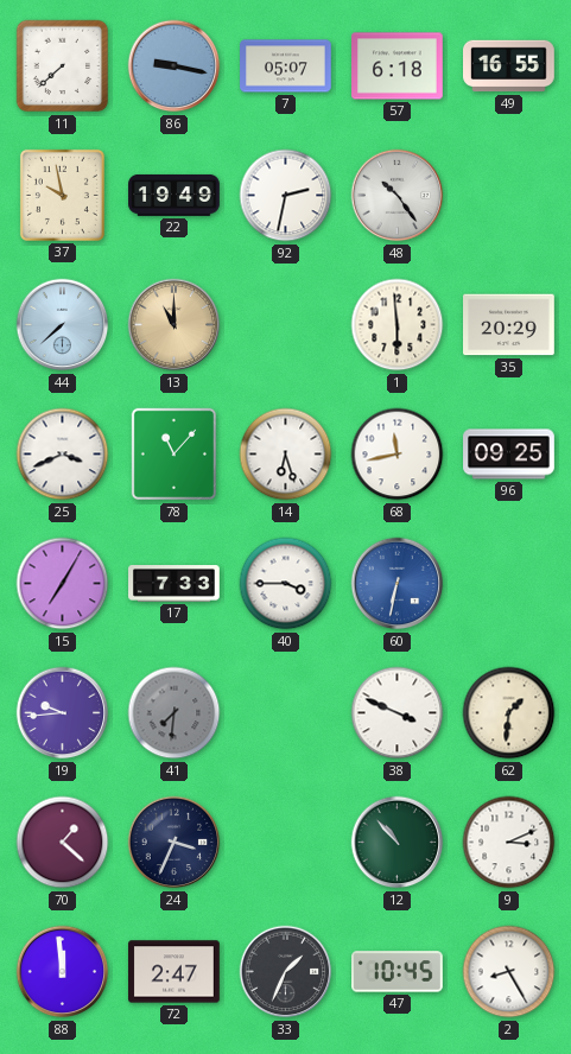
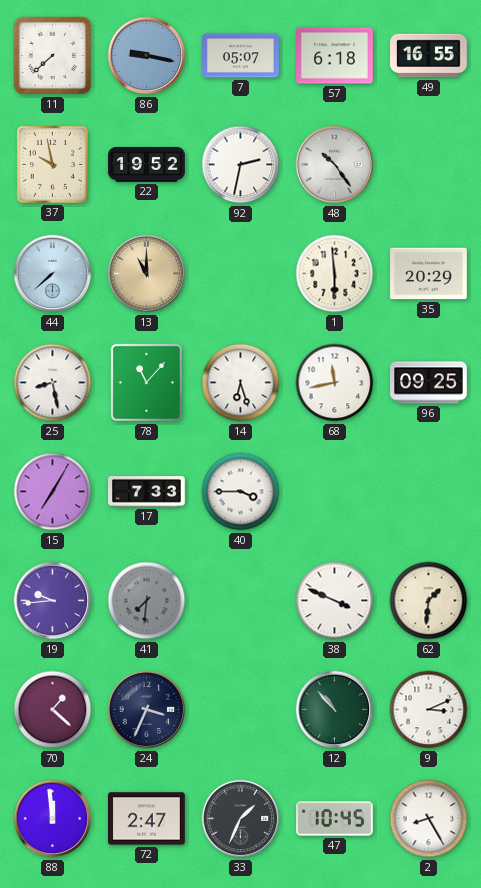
22: 19:49 -> 19:52 (147, 164)
25: 3:41 -> 8:28 (53, 383)
60: 6:32 -> none (398, 584)
